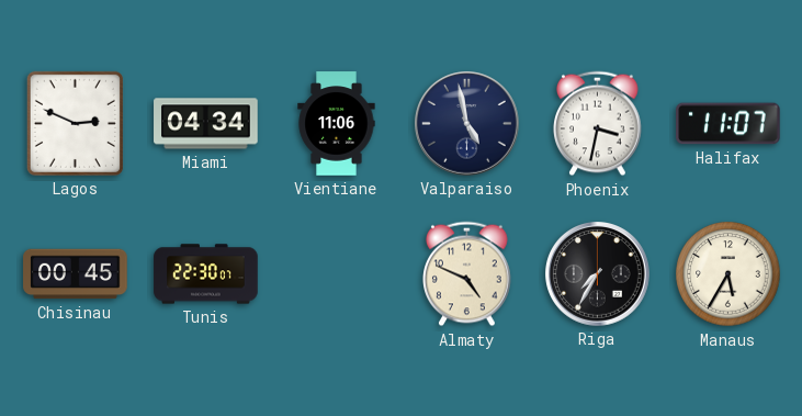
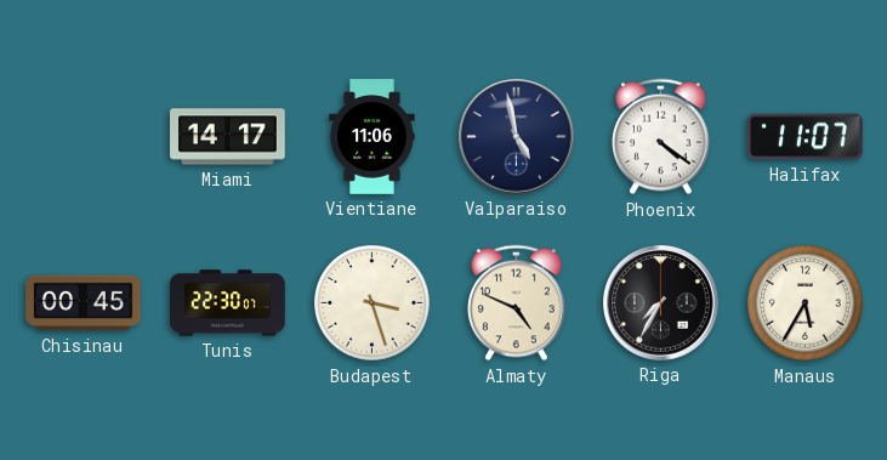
Lagos: 2:49 -> none (75, 123)
Miami: 04:34 -> 14:17 (228, 137)
Phoenix: 3:32 -> 4:21 (661, 137)
Budapest: none -> 3:27 (373, 303)
